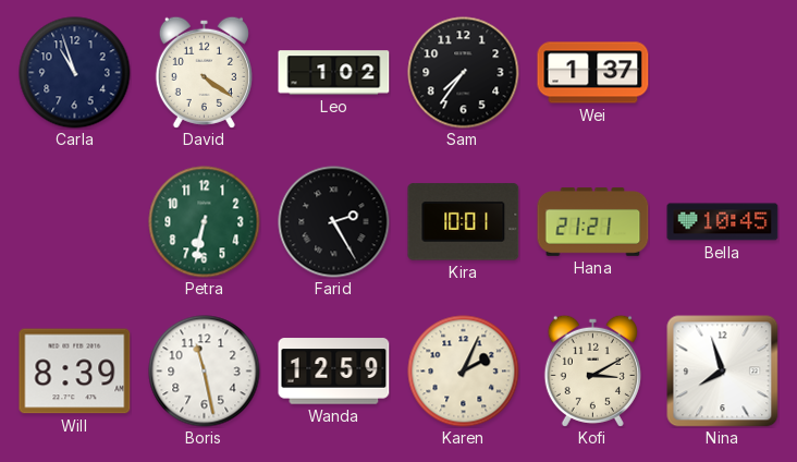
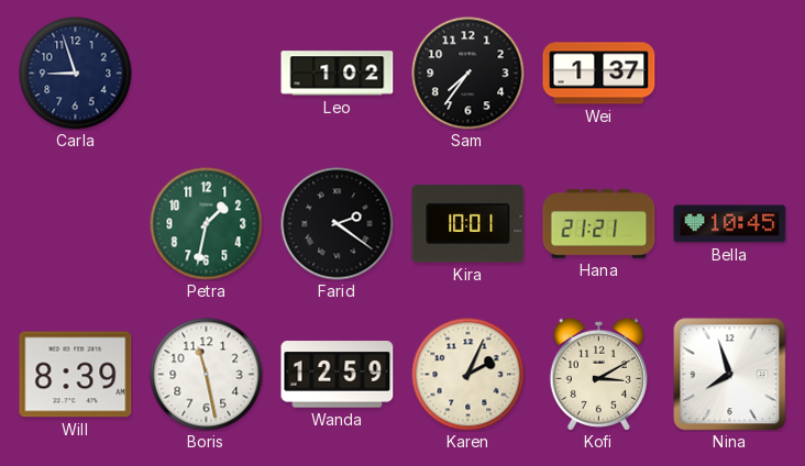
Carla: 10:57 -> 8:57 (76, 74)
David: 4:21 -> none (204, 72)
Petra: 6:32 -> 1:32 (207, 224)
Farid: 2:25 -> 2:21 (338, 224)
